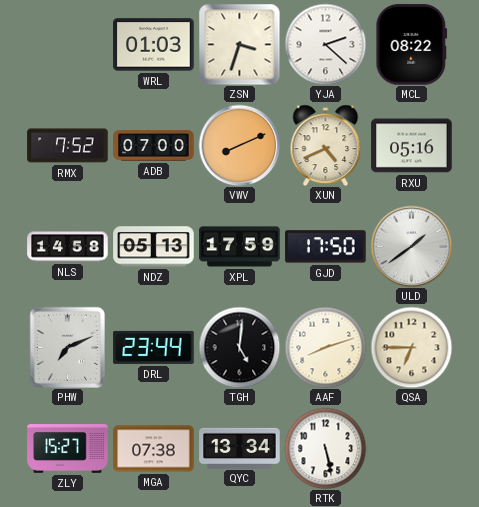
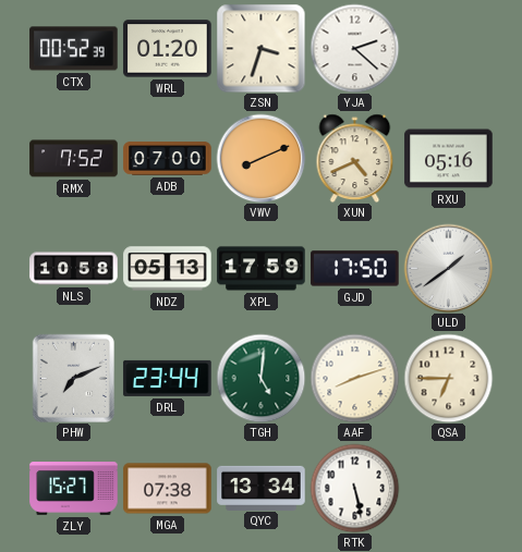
CTX: none -> 00:52 (74, 49)
WRL: 01:03 -> 01:20 (168, 49)
MCL: 08:22 -> none (412, 45)
NLS: 14:58 -> 10:58 (74, 269)
TGH dial: black -> green (260, 378)
